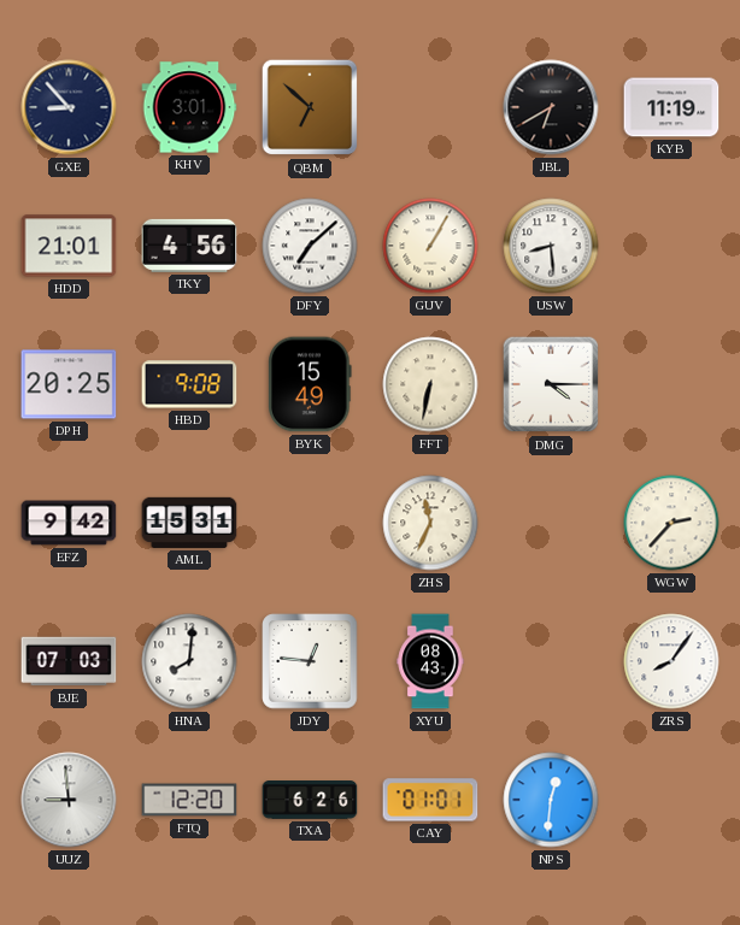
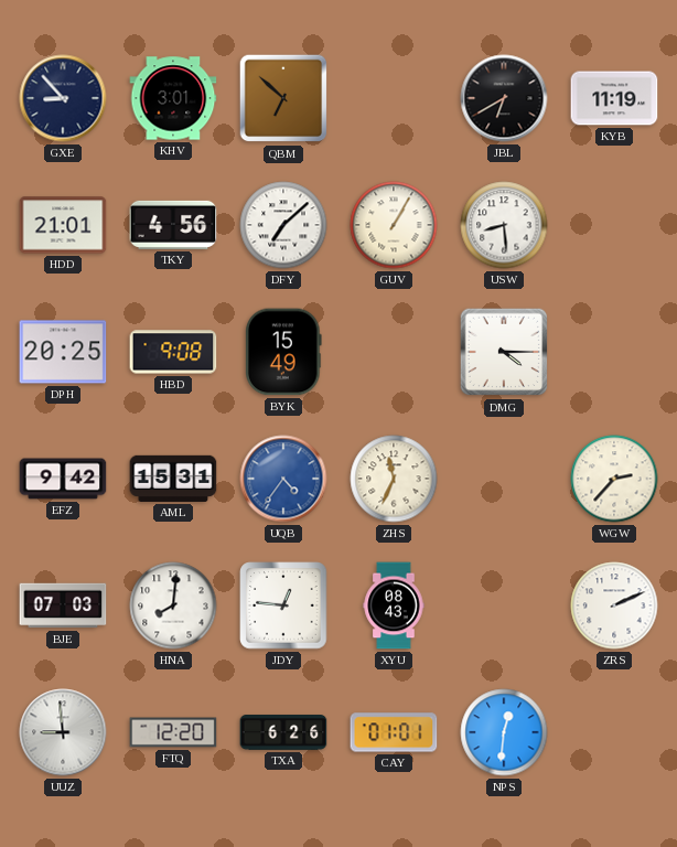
FFT: 6:32 -> none (430, 384)
UQB: none -> 4:36 (283, 479)
ZRS: 8:06 -> 2:11 (614, 605)
